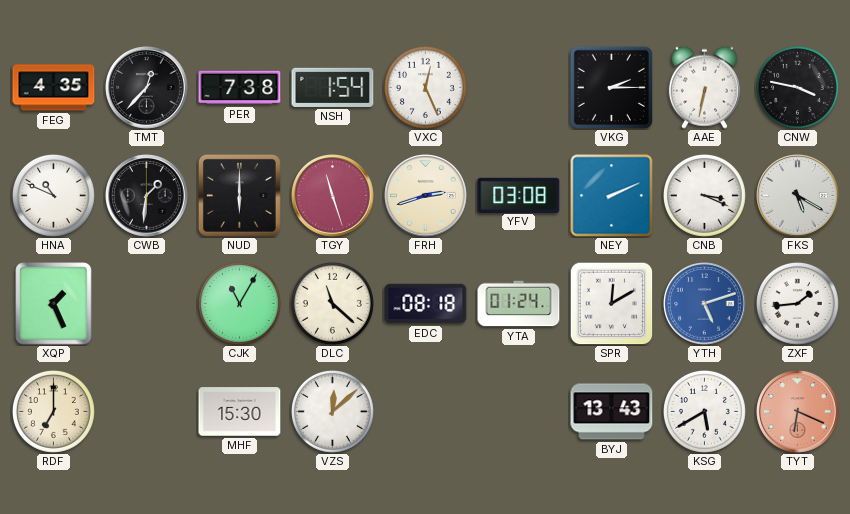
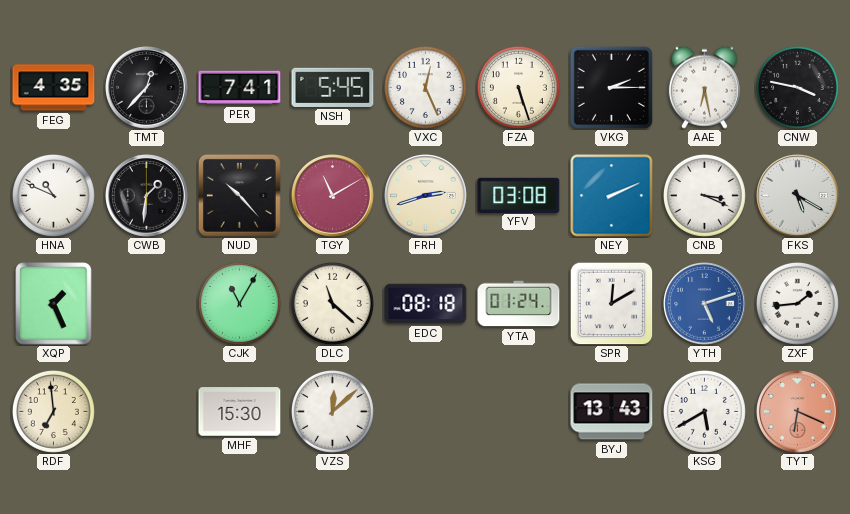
PER: 7:38 -> 7:41 (240, 88)
NSH: 1:54 -> 5:45 (333, 87)
FZA: none -> 5:27 (518, 87)
AAE: 6:32 -> 6:28 (704, 87)
NUD: 6:00 -> 10:23 (239, 195)
TGY: 11:27 -> 11:10 (333, 196)
RDF: 7:00 -> 6:59 (53, 411)
